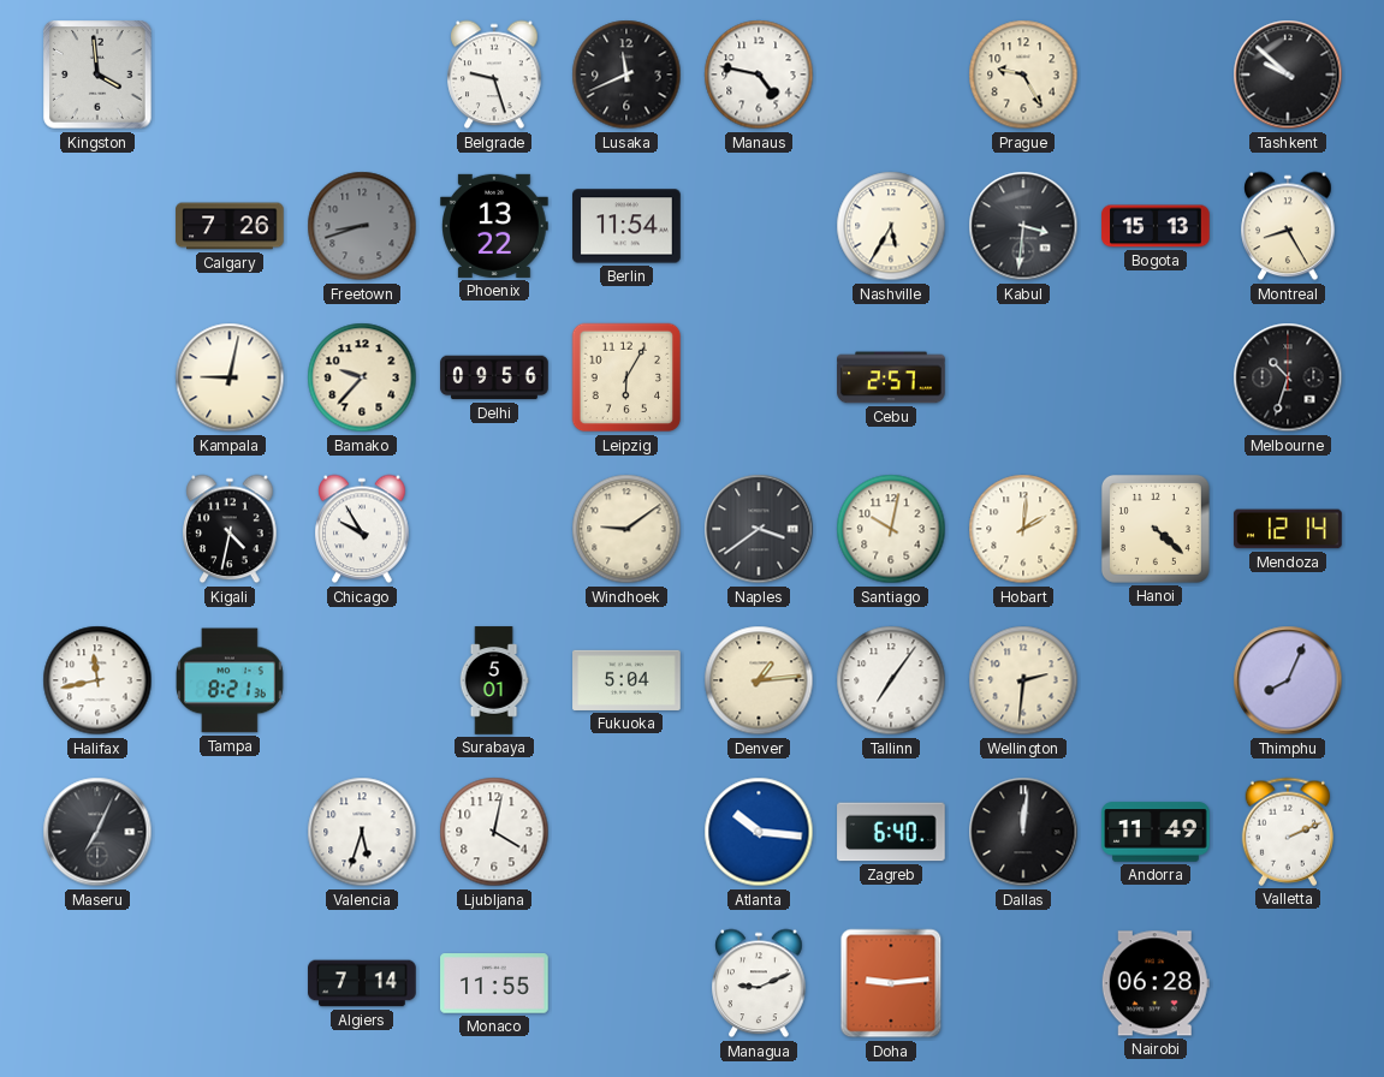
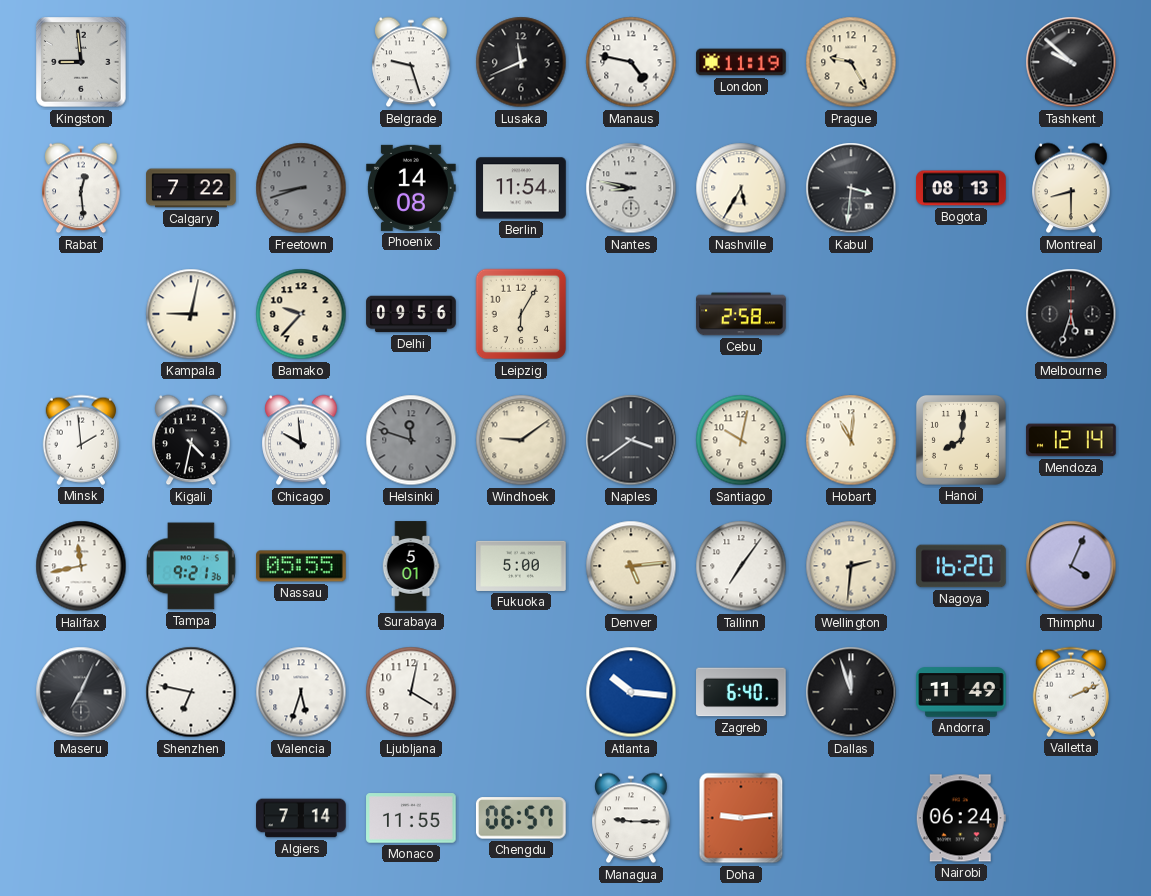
Kingston: 3:59 -> 8:59 (81, 62)
London: none -> 11:19 (741, 62)
Rabat: none -> 12:29 (81, 188)
Calgary: 7:26 -> 7:22 (191, 188)
Phoenix: 13:22 -> 14:08 (411, 188)
Nantes: none -> 8:47 (631, 188)
Bogota: 15:13 -> 08:13 (961, 188)
Montreal: 8:25 -> 8:30 (1071, 188)
Cebu: 2:57 -> 2:58 (741, 314)
Melbourne: 10:33 -> 5:33 (1071, 314)
Minsk: none -> 1:59 (81, 440)
Chicago: 9:55 -> 9:59 (301, 440)
Helsinki: none -> 11:48 (411, 440)
Hobart: 2:01 -> 11:01 (851, 440)
Hanoi: 4:22 -> 8:01 (961, 440)
Tampa: 8:21 -> 9:21 (192, 566)
Nassau: none -> 05:55 (301, 566)
Fukuoka: 5:04 -> 5:00 (521, 566)
Denver: 1:14 -> 5:14 (631, 566)
Nagoya: none -> 16:20 (961, 566)
Thimphu: 8:04 -> 4:04 (1071, 566)
Shenzhen: none -> 6:47 (191, 692)
Dallas: 12:01 -> 11:57 (851, 692)
Chengdu: none -> 06:57 (521, 818)
Managua: 9:11 -> 9:15 (631, 818)
Nairobi: 06:28 -> 06:24 (961, 818)
